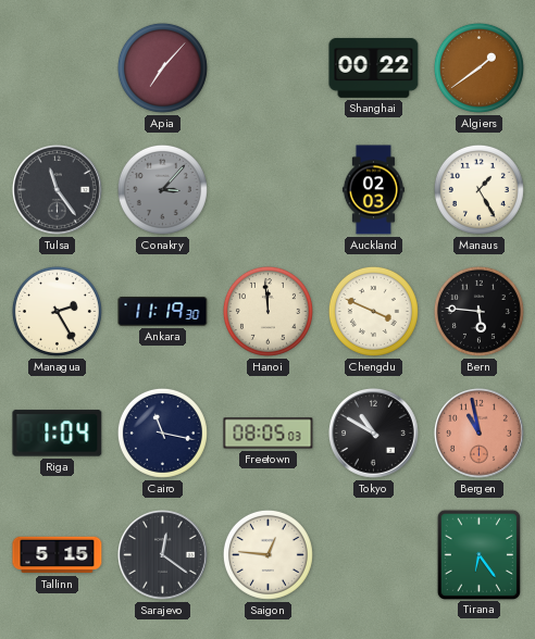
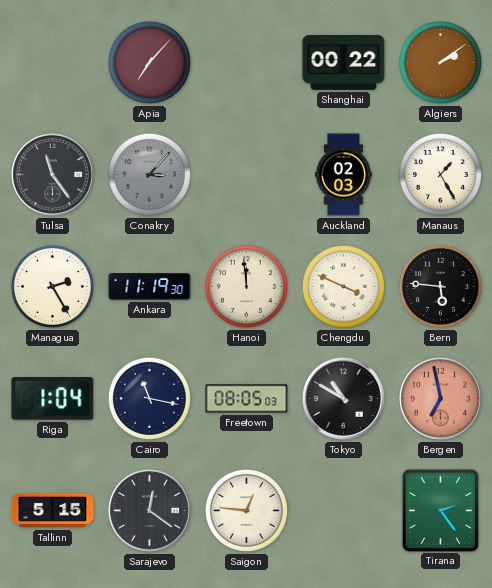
Algiers: 1:39 -> 2:09 (440, 62)
Bergen: 10:58 -> 6:58 (441, 399)
Tirana: 6:24 -> 2:24 (440, 510)
